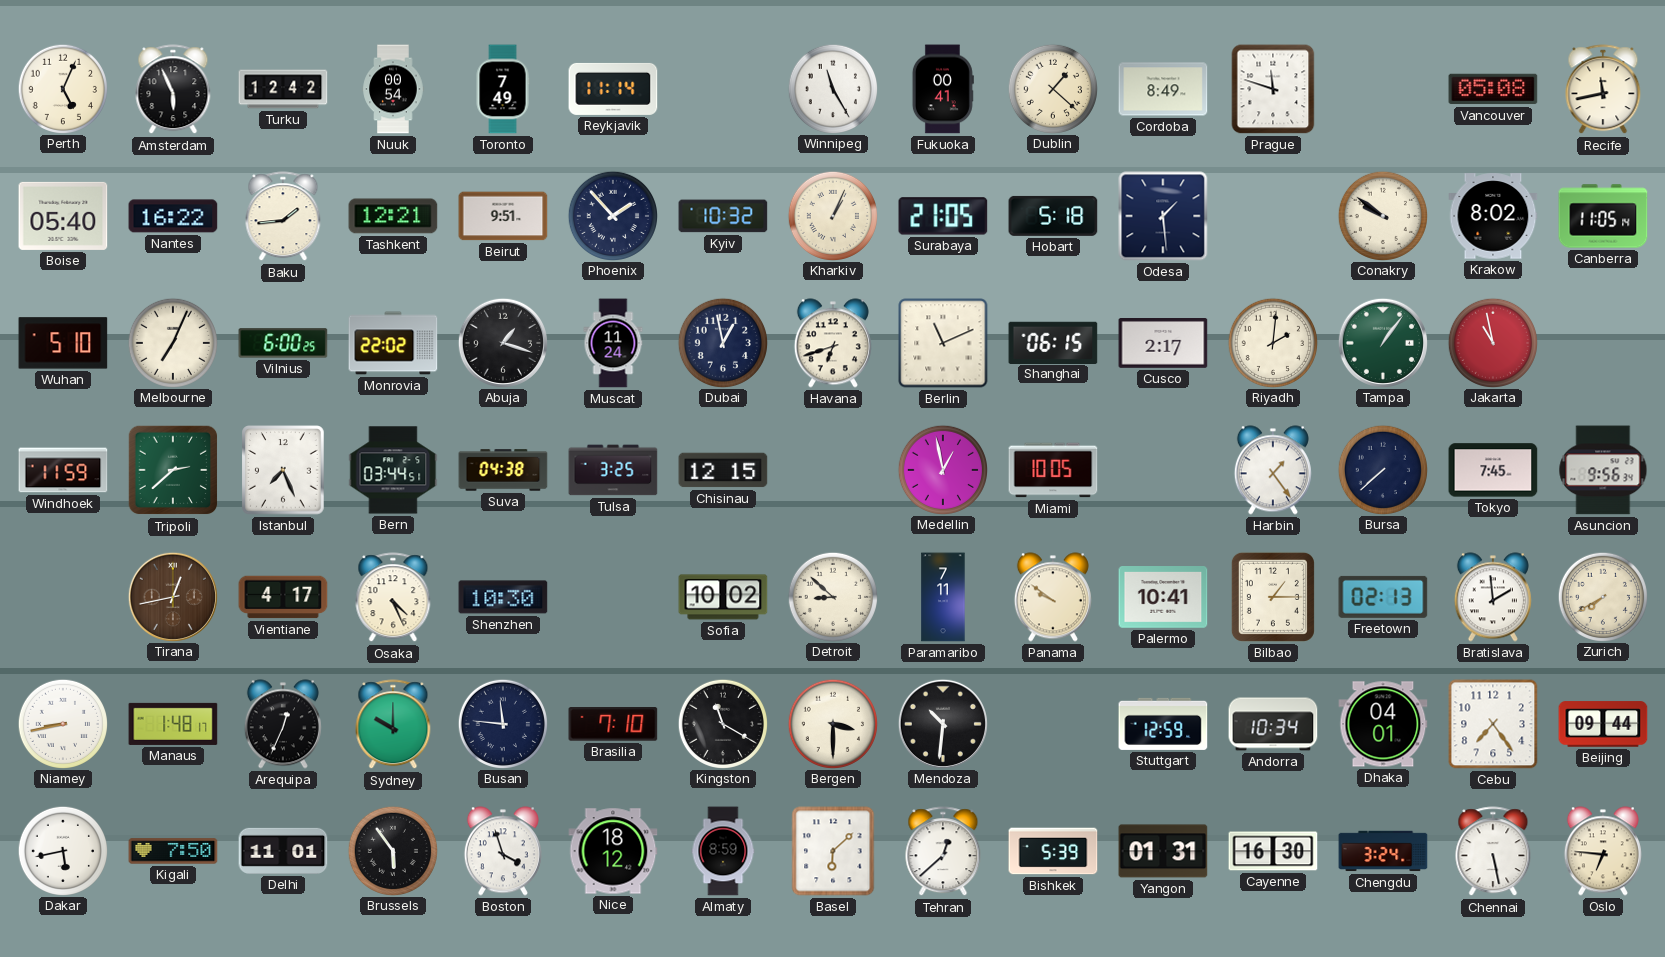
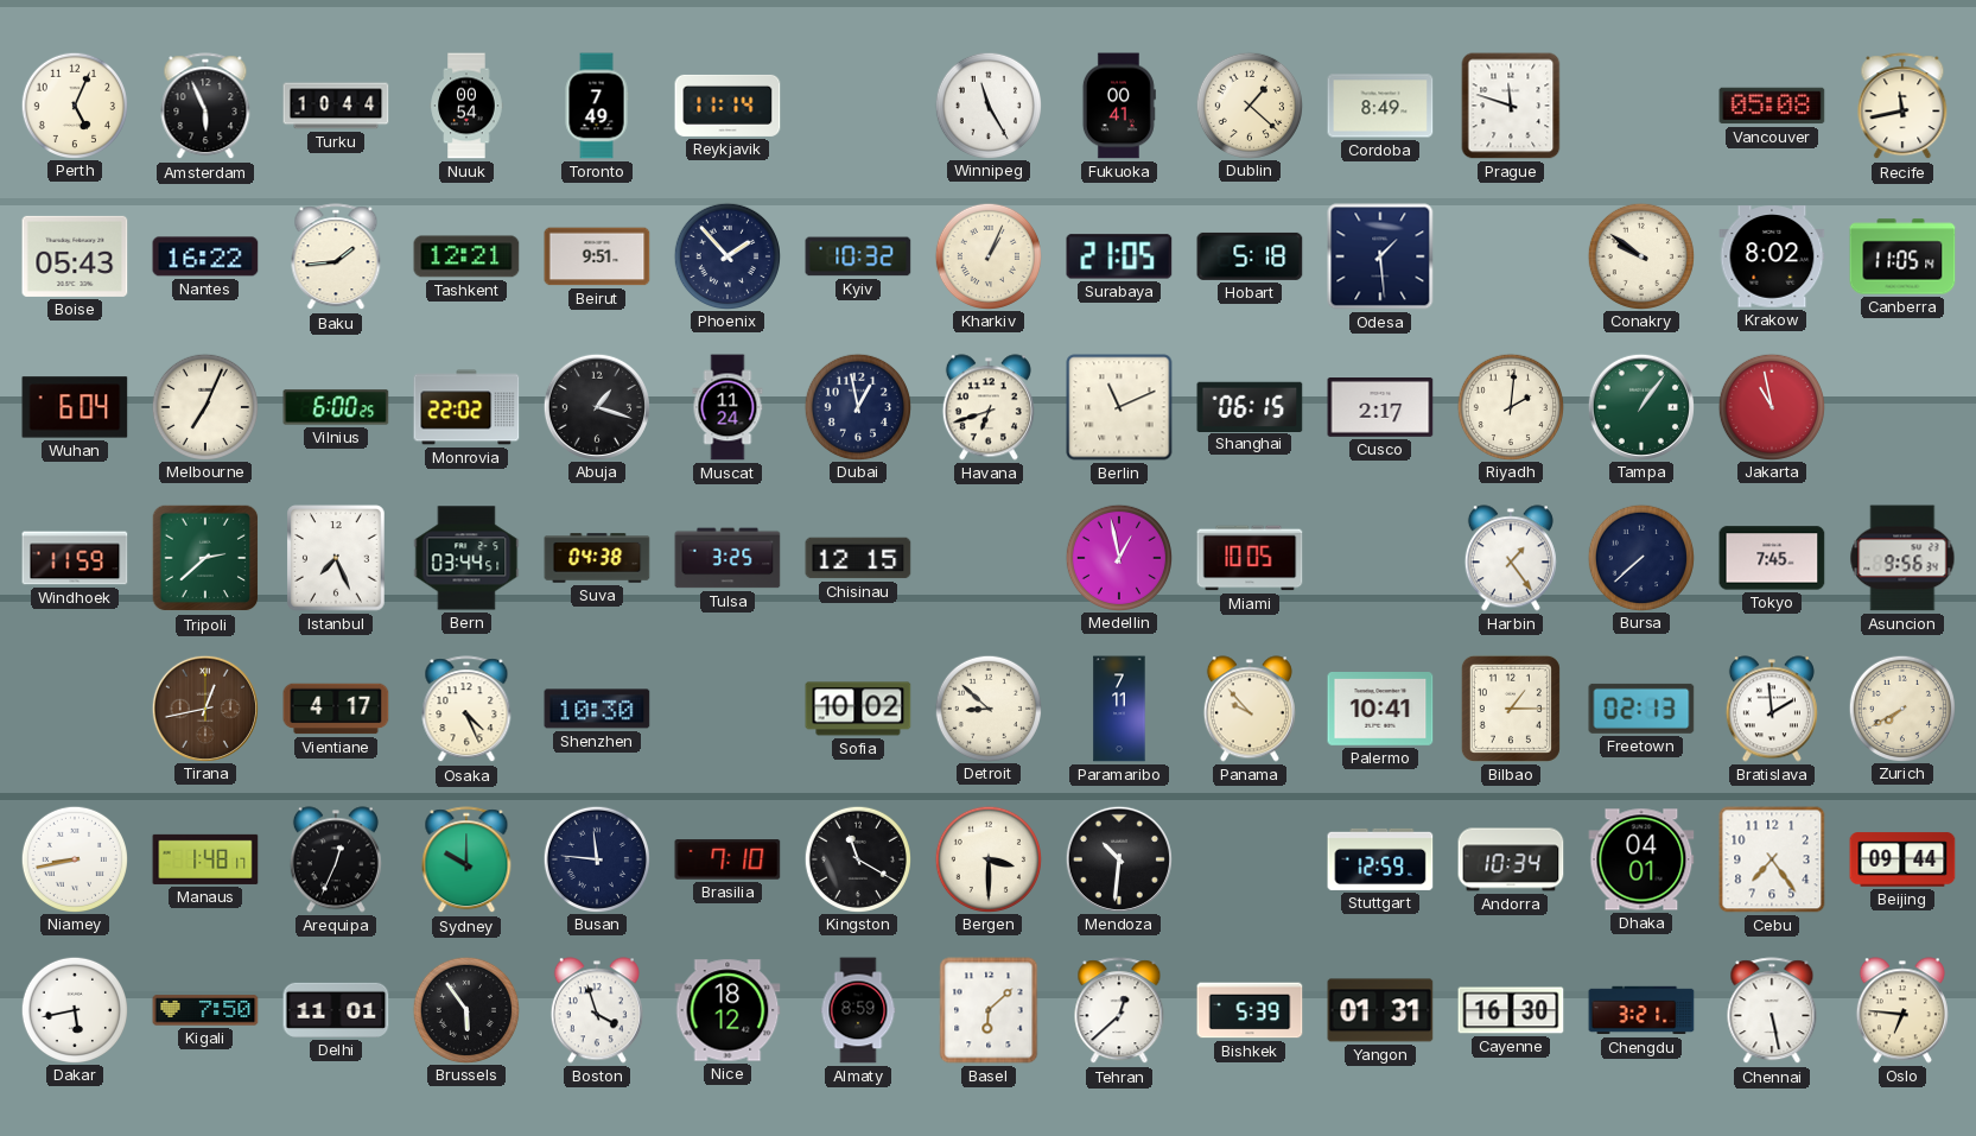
Turku: 12:42 -> 10:44 (336, 106)
Boise: 05:40 -> 05:43 (75, 256)
Wuhan: 5:10 -> 6:04 (75, 407)
Panama: 9:51 -> 9:53 (1250, 709)
Chengdu: 3:24 -> 3:21 (1641, 1010)
